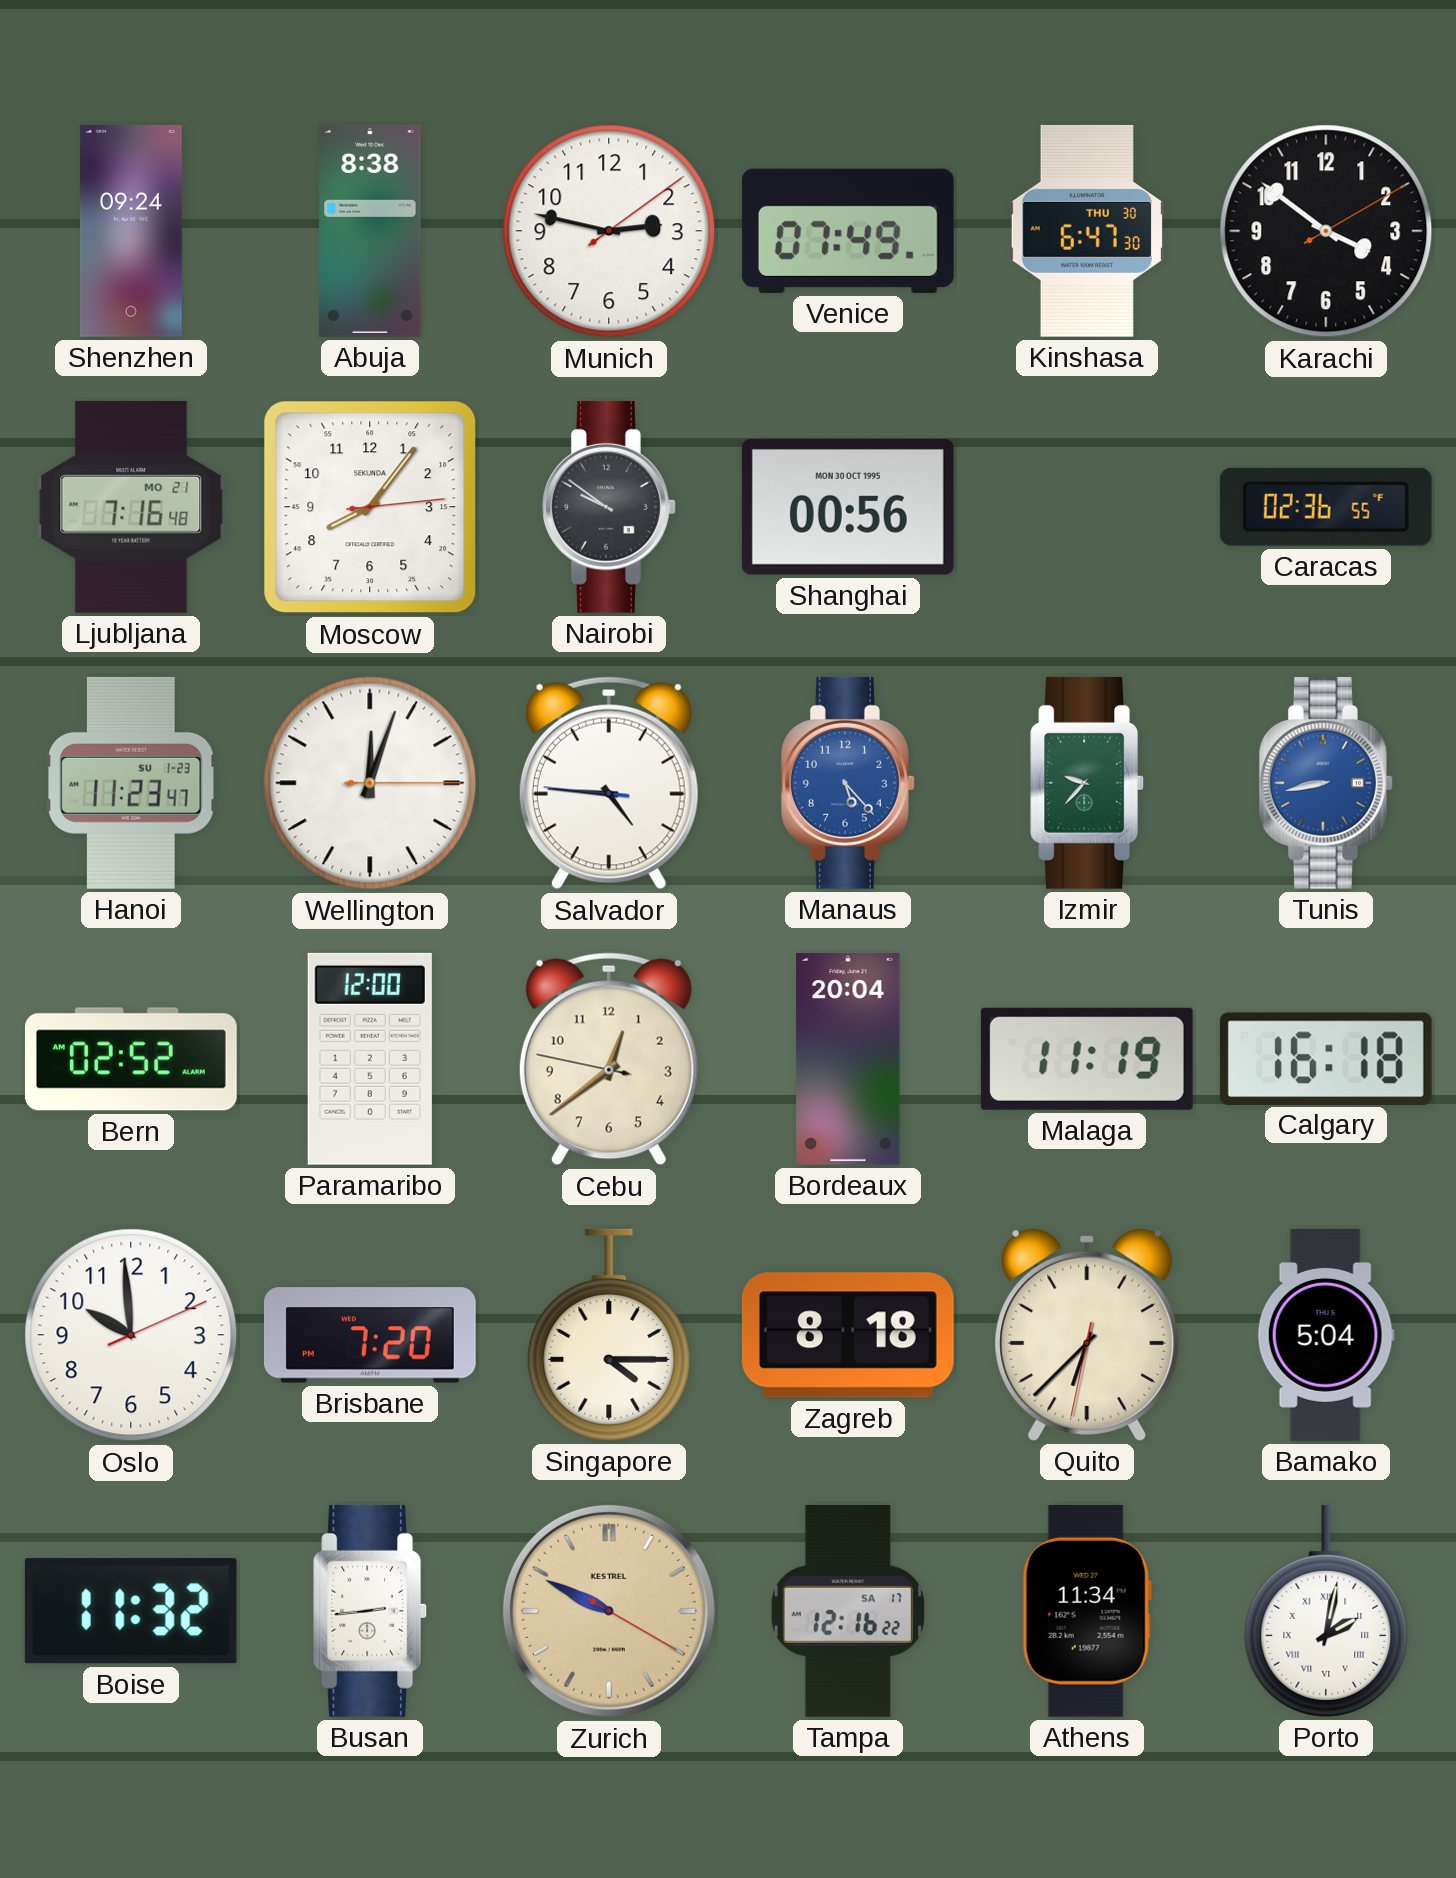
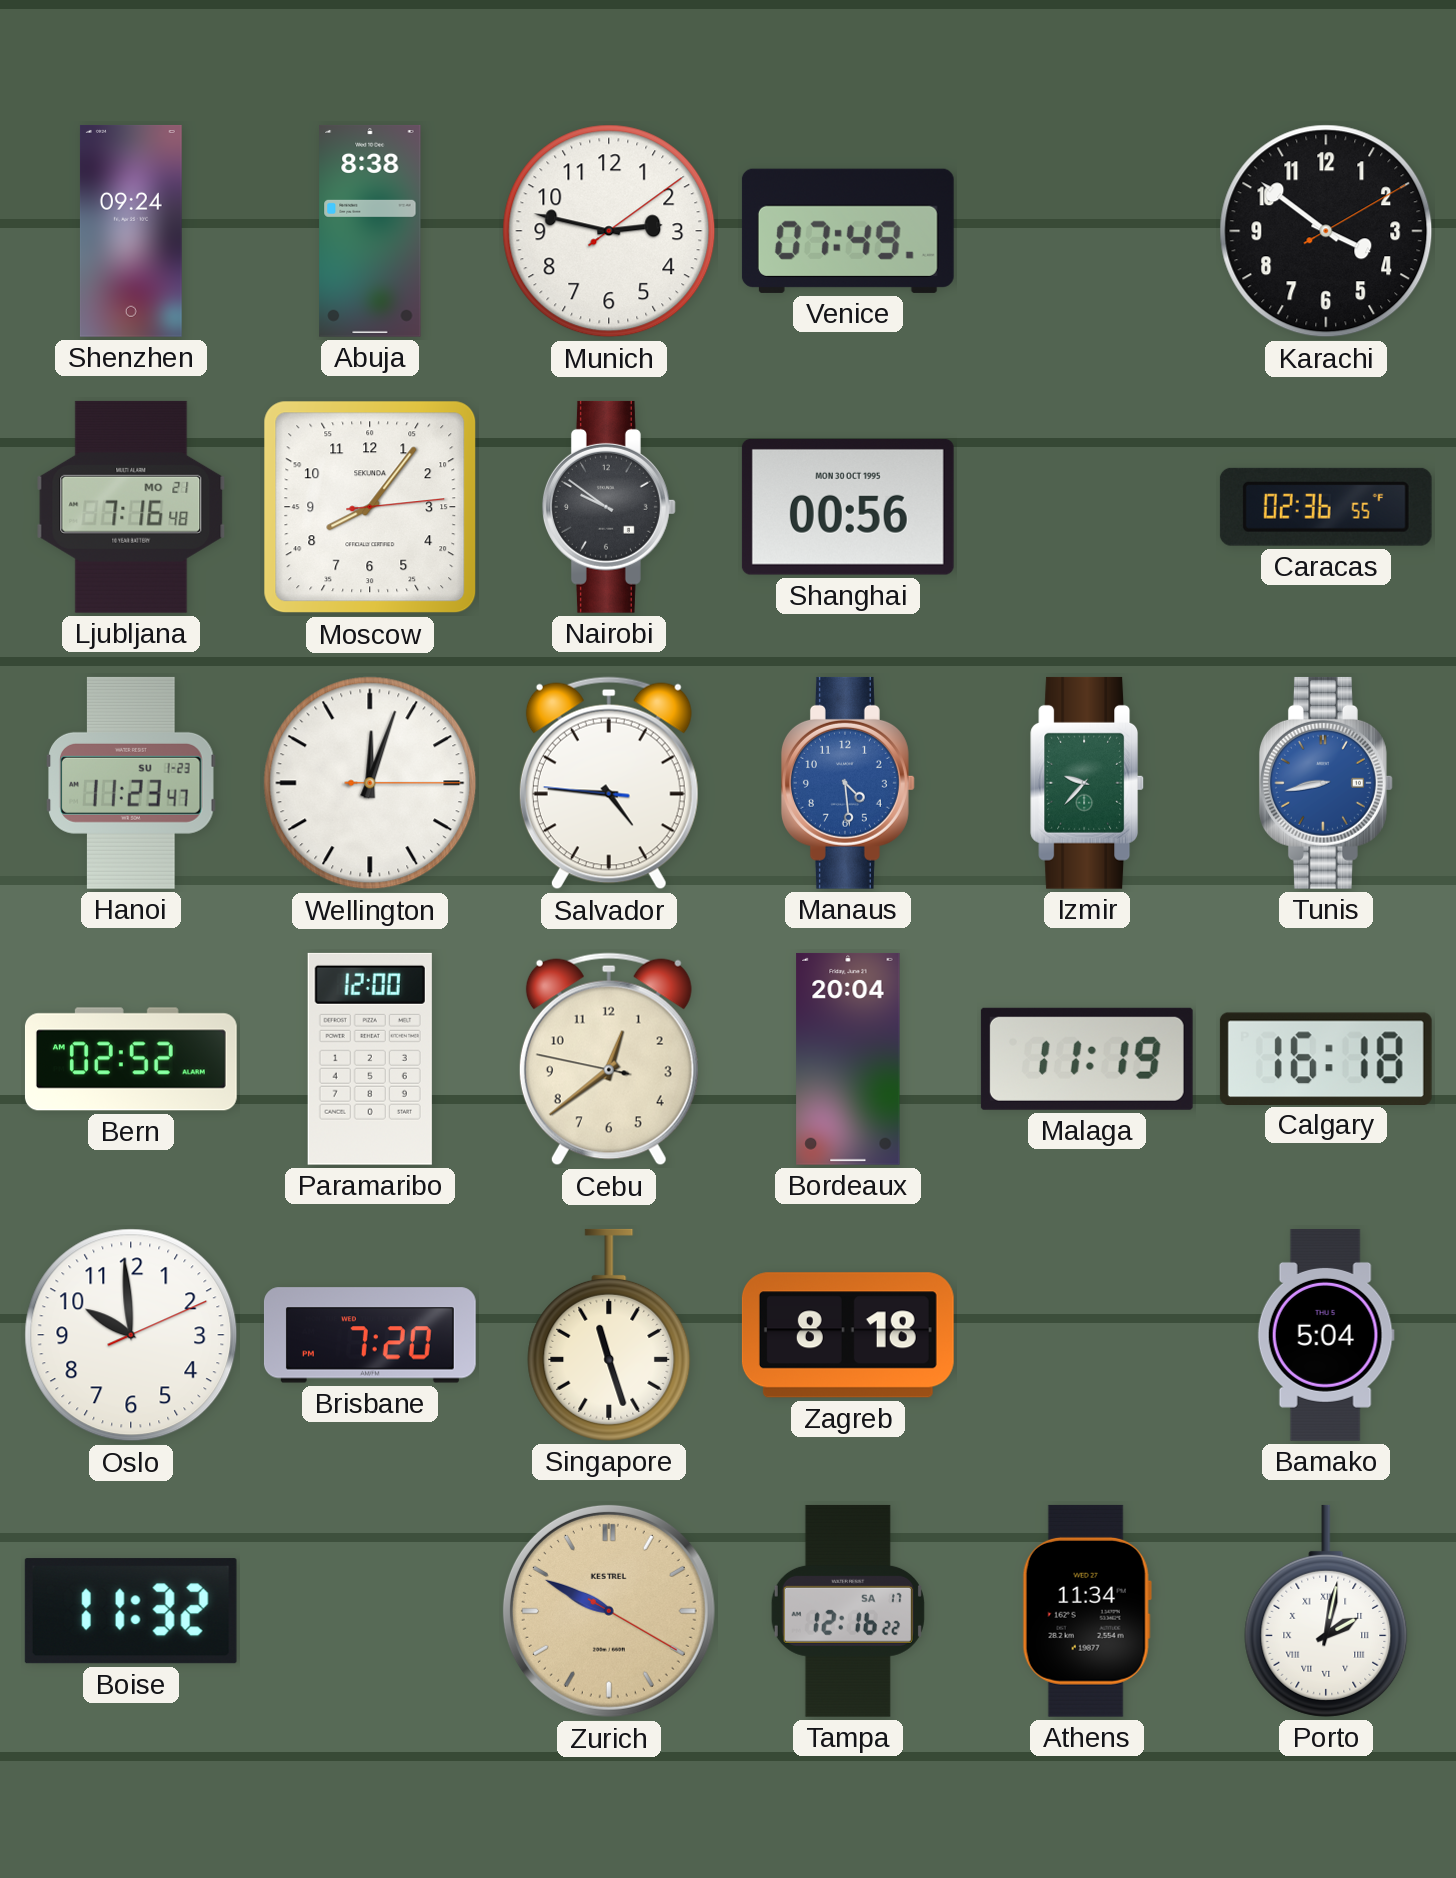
Kinshasa: 6:47 -> none (1087, 231)
Manaus: 5:23 -> 4:29 (848, 783)
Singapore: 4:15 -> 11:27 (609, 1335)
Quito: 6:37 -> none (1087, 1335)
Busan: 2:44 -> none (371, 1611)
